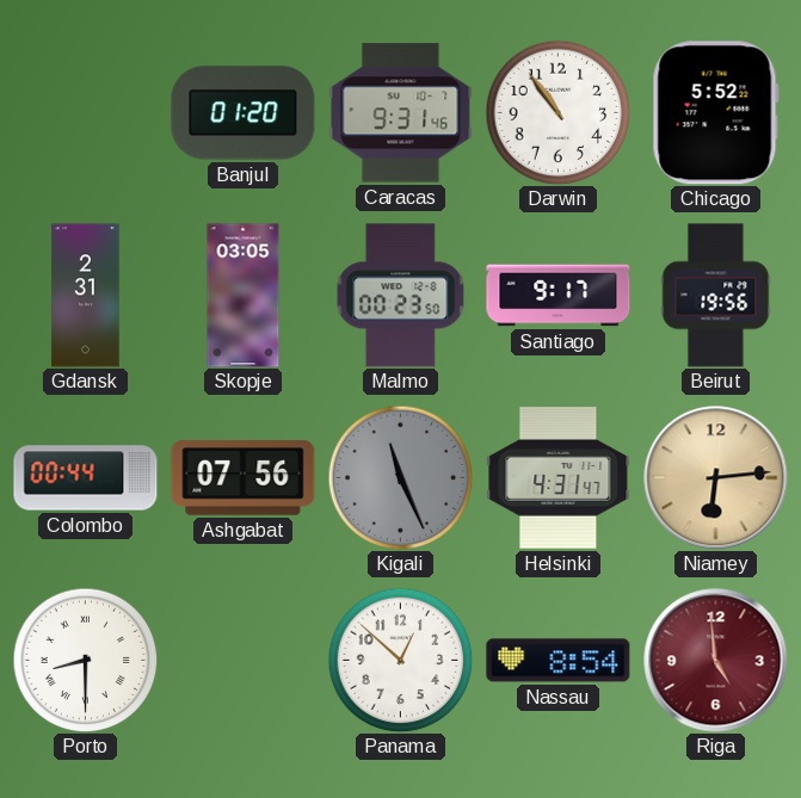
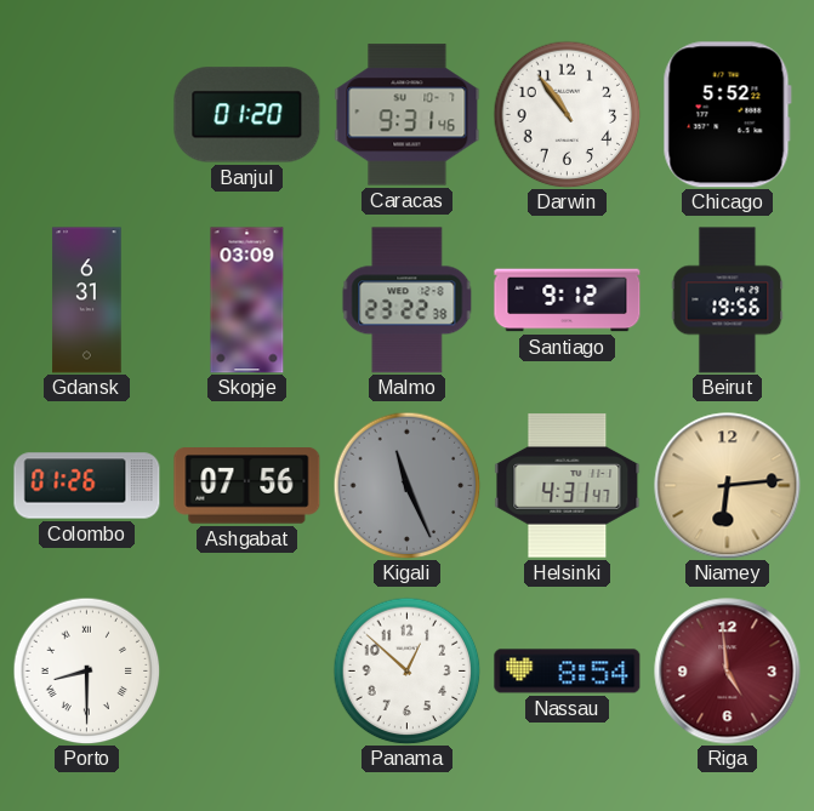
Gdansk: 2:31 -> 6:31 (87, 301)
Skopje: 03:05 -> 03:09 (247, 301)
Malmo: 00:23 -> 23:22 (408, 301)
Santiago: 9:17 -> 9:12 (568, 301)
Colombo: 00:44 -> 01:26 (87, 486)
